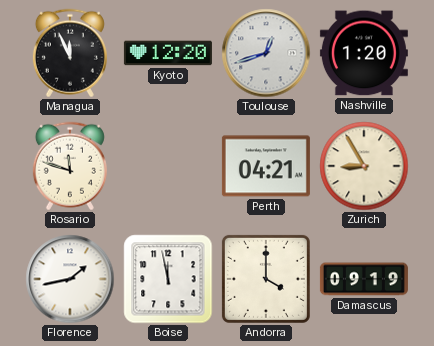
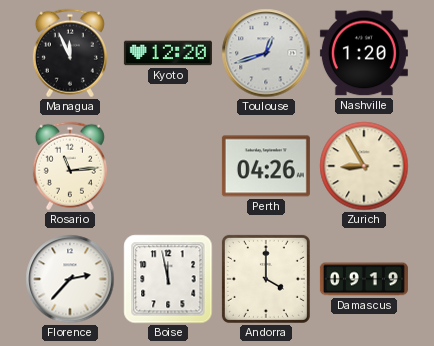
Rosario: 11:48 -> 11:14 (70, 166)
Perth: 04:21 -> 04:26 (266, 166)
Florence: 1:43 -> 2:37 (70, 279)
